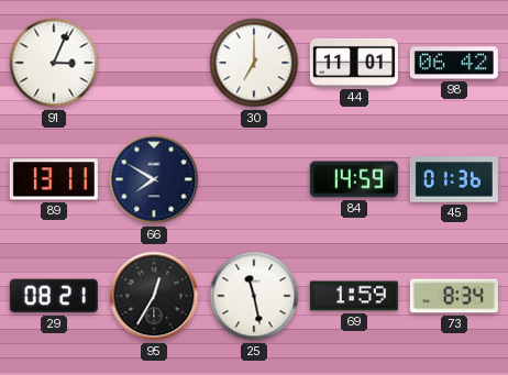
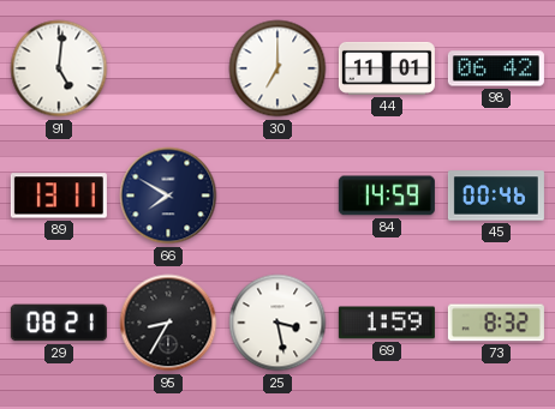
91: 3:04 -> 5:01 (59, 68)
45: 01:36 -> 00:46 (496, 196)
95: 12:35 -> 8:35 (168, 323)
25: 11:28 -> 3:28 (277, 323)
73: 8:34 -> 8:32 (496, 323)
